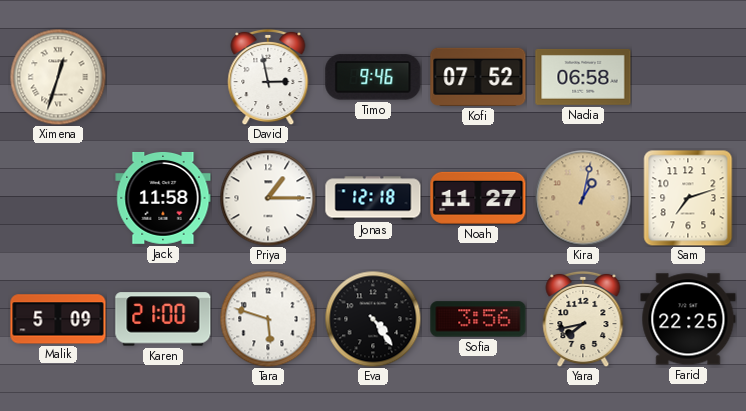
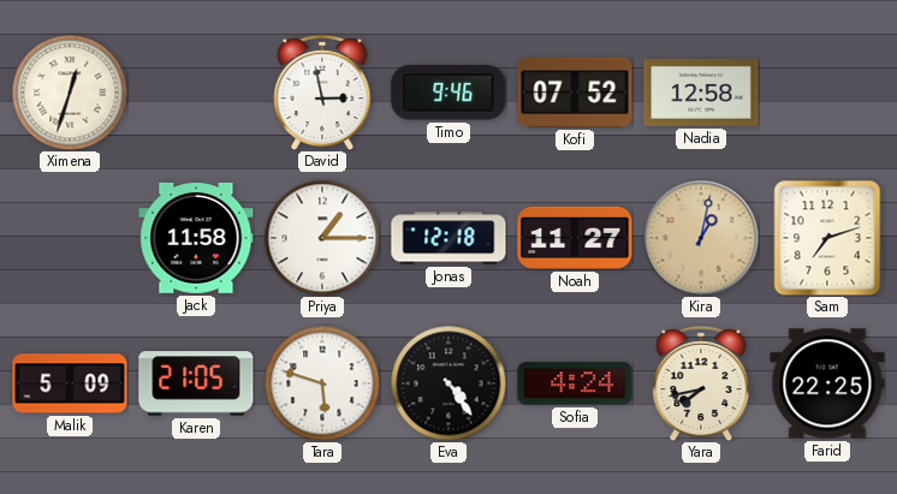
Nadia: 06:58 -> 12:58 (701, 93)
Karen: 21:00 -> 21:05 (196, 383)
Sofia: 3:56 -> 4:24 (575, 383)
